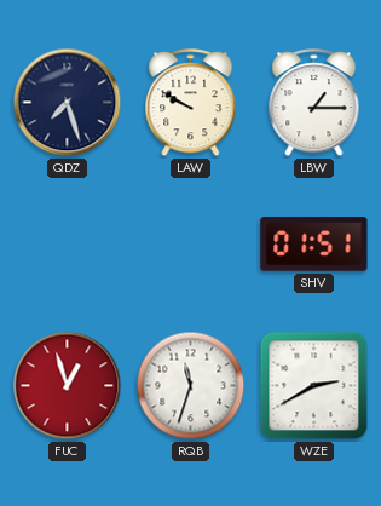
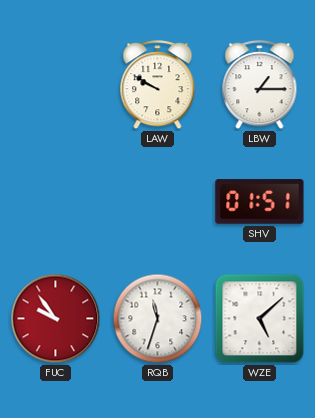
QDZ: 7:27 -> none (68, 103)
FUC: 12:57 -> 9:54 (56, 319)
WZE: 2:40 -> 5:08 (260, 319)
